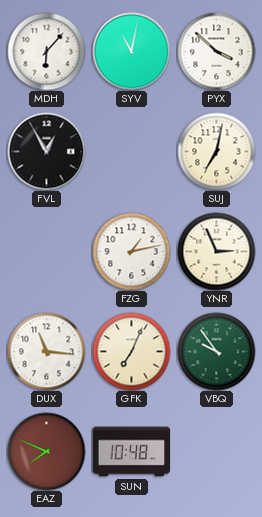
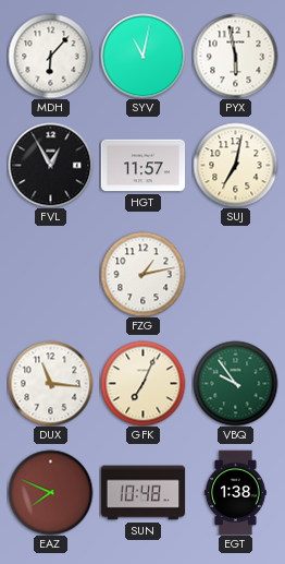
PYX: 3:52 -> 5:58 (235, 56)
HGT: none -> 11:57 (142, 166)
YNR: 2:56 -> none (216, 251)
EGT: none -> 1:38 (236, 492)
